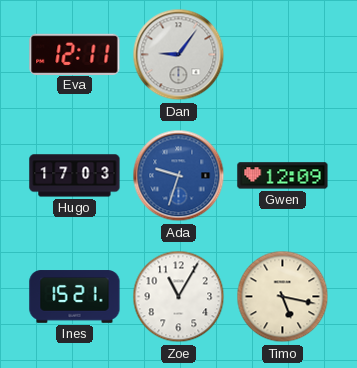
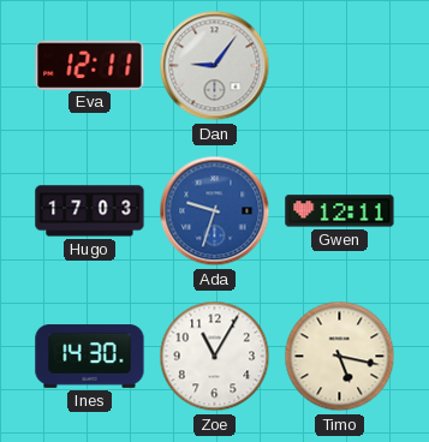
Gwen: 12:09 -> 12:11 (340, 211)
Ines: 15:21 -> 14:30 (90, 357)
